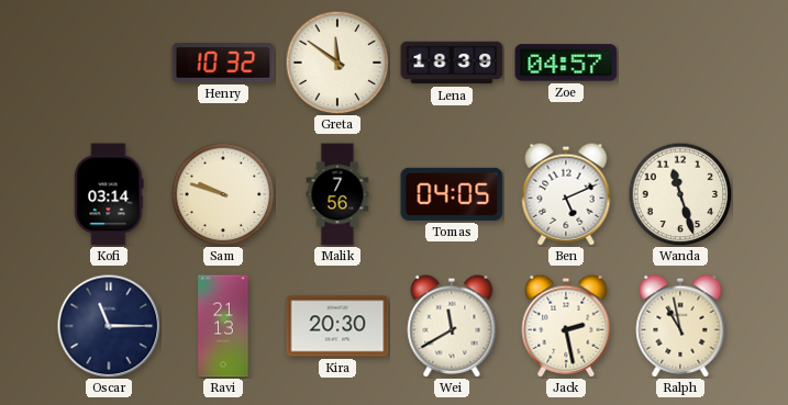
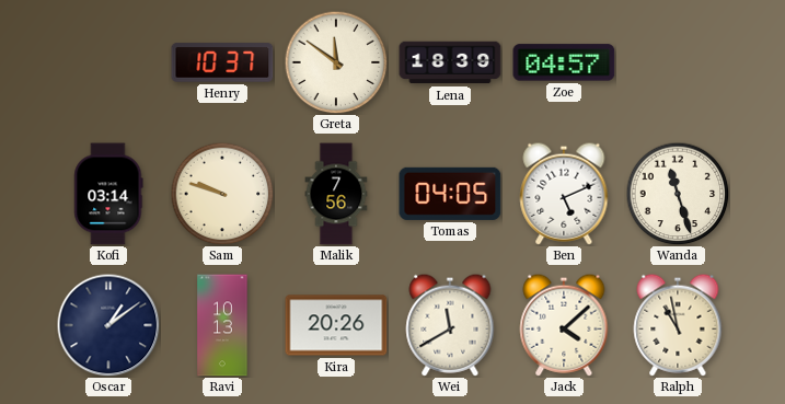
Henry: 10:32 -> 10:37 (222, 62)
Oscar: 11:15 -> 1:09 (108, 325)
Ravi: 21:13 -> 10:13 (222, 325)
Kira: 20:30 -> 20:26 (336, 325)
Jack: 2:28 -> 4:08 (564, 325)
